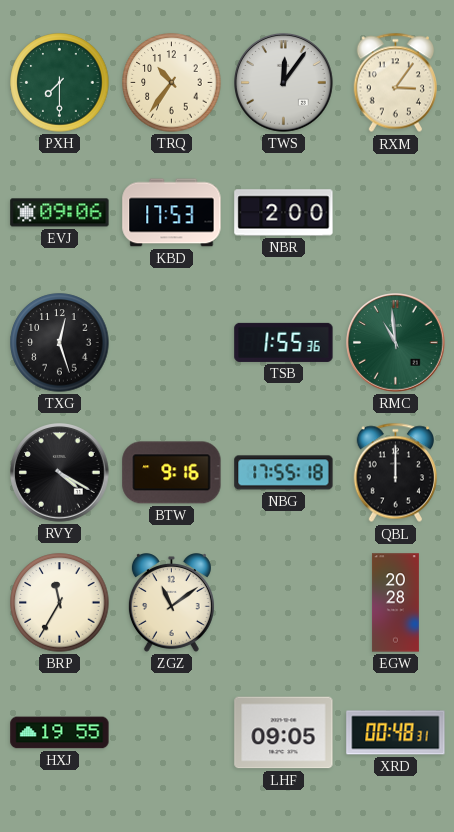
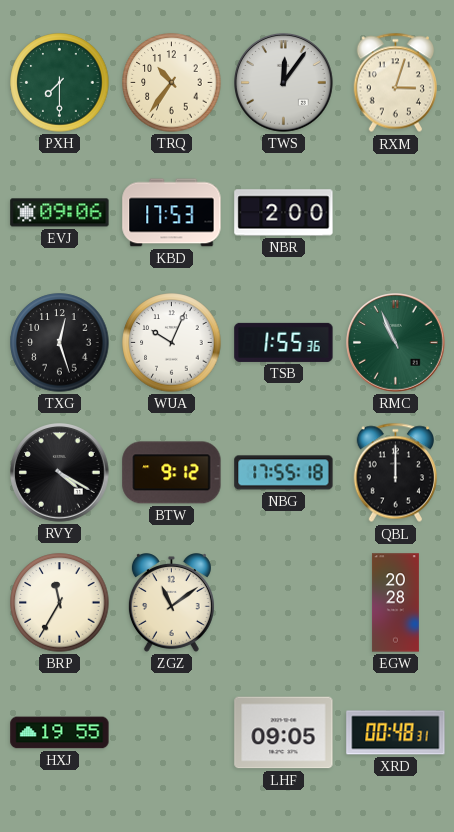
RXM: 3:06 -> 3:03 (395, 83)
WUA: none -> 10:04 (172, 343)
RMC: 10:59 -> 10:56 (396, 343)
BTW: 9:16 -> 9:12 (172, 473)
